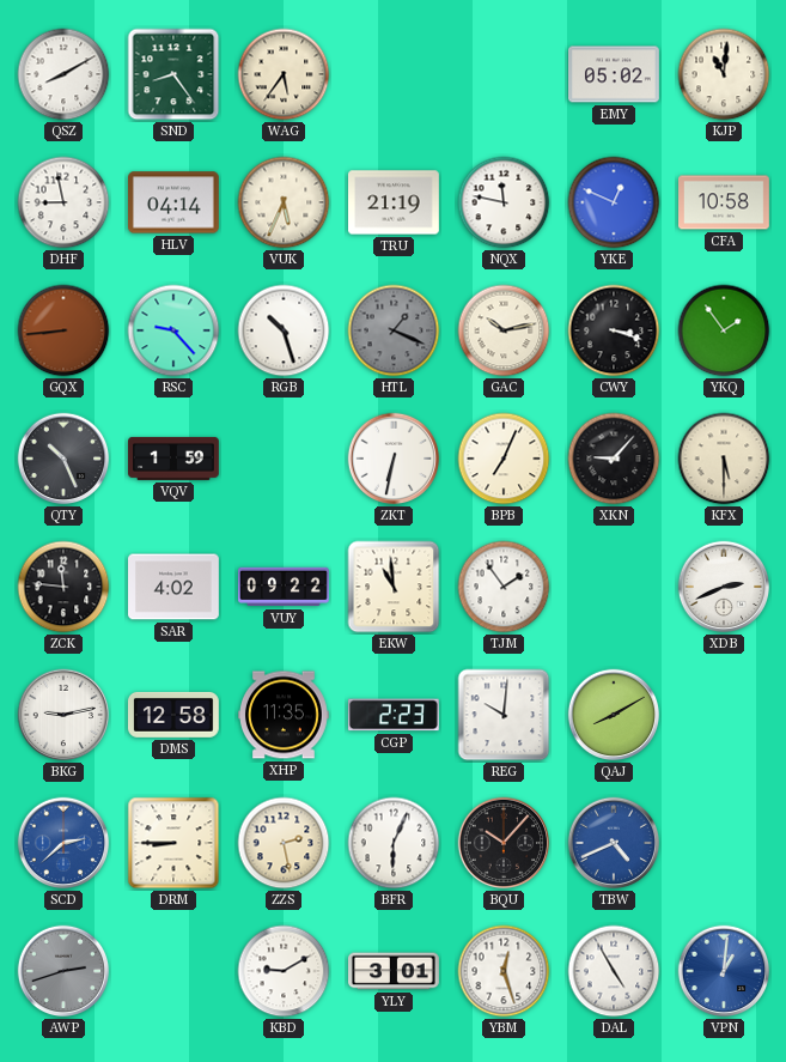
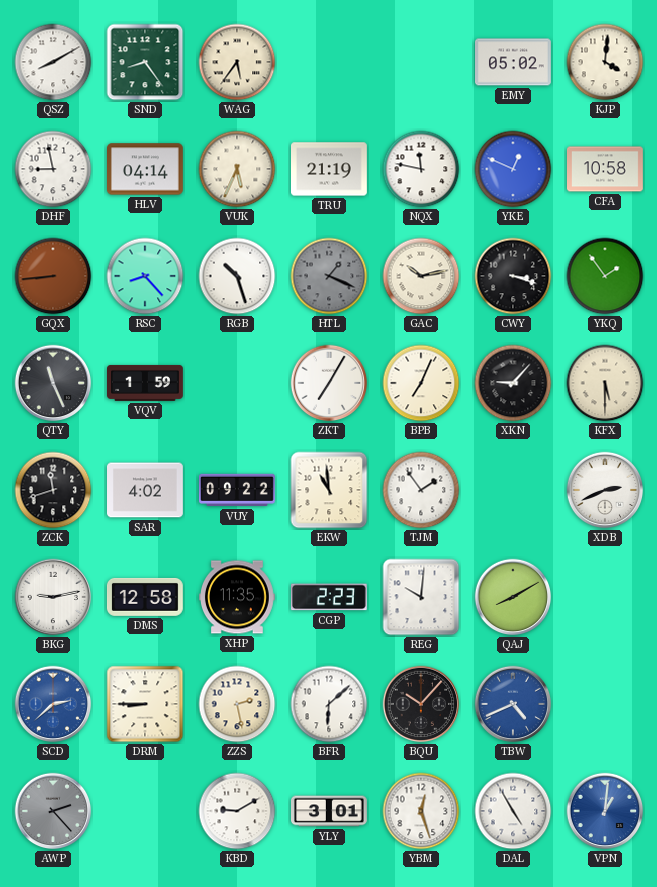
KJP: 11:01 -> 4:01 (605, 62)
RSC: 9:23 -> 8:23 (145, 276)
QTY: 10:26 -> 11:26 (53, 383)
ZKT: 6:32 -> 7:05 (329, 383)
ZCK: 11:46 -> 11:42 (53, 490)
BFR: 6:04 -> 6:08 (329, 704)
AWP: 2:42 -> 2:23 (53, 811)
